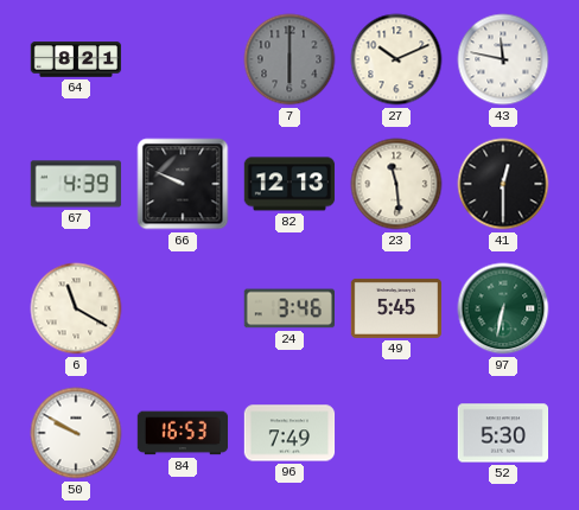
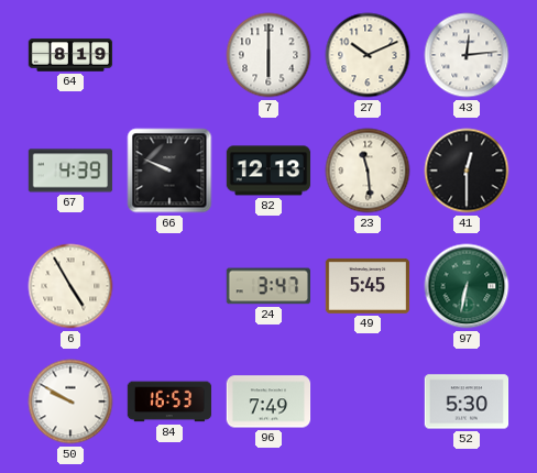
64: 8:21 -> 8:19 (70, 55)
7 dial: grey -> white (268, 55)
43: 11:47 -> 12:14 (467, 55)
6: 11:20 -> 4:55 (70, 286)
24: 3:46 -> 3:47 (267, 286)
